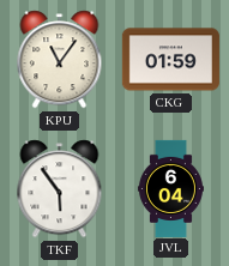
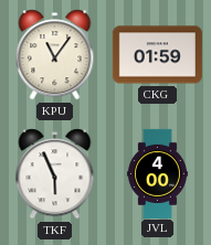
TKF: 5:54 -> 5:56 (55, 174)
JVL: 6:04 -> 4:00 (157, 173)
